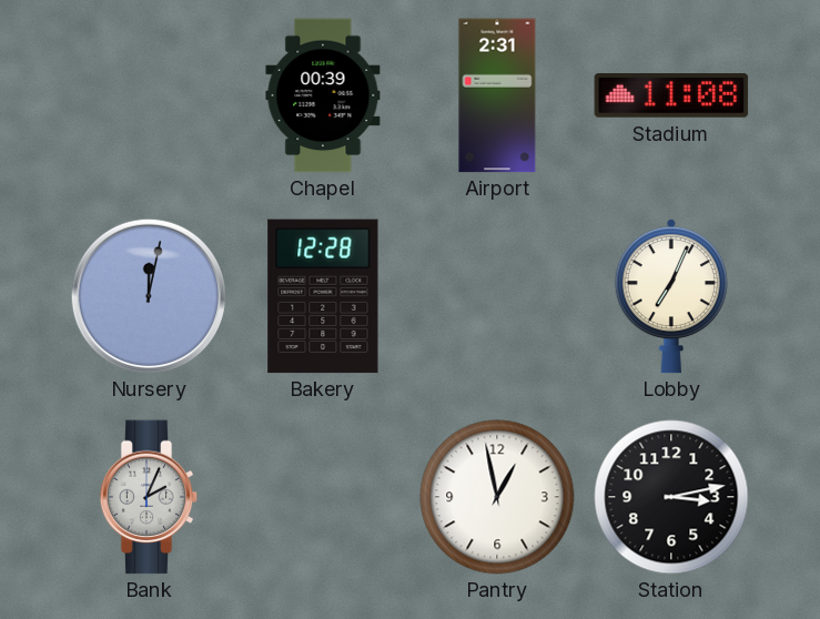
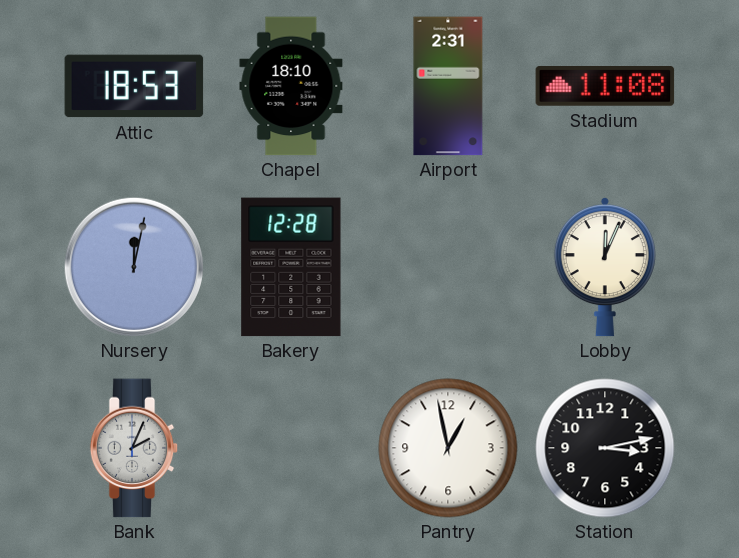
Attic: none -> 18:53 (134, 86)
Chapel: 00:39 -> 18:10 (291, 86)
Lobby: 7:04 -> 12:04 (605, 267)
